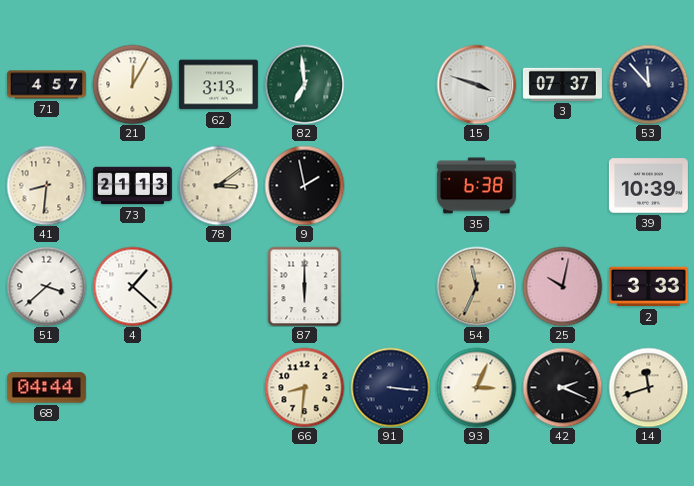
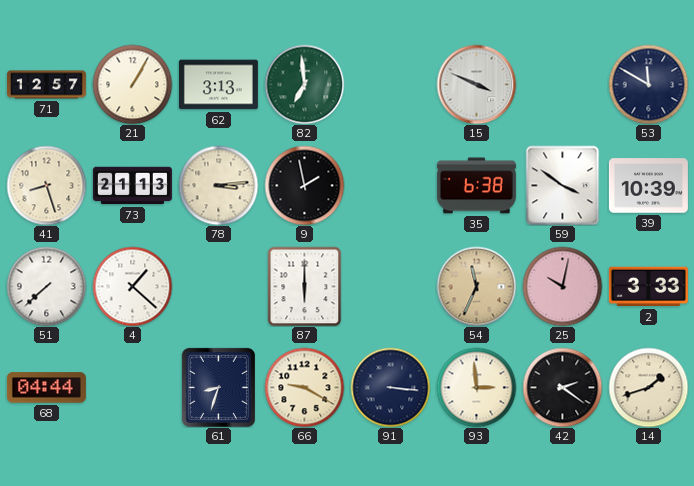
71: 4:57 -> 12:57 (46, 85)
21: 12:05 -> 1:05 (132, 84)
15: 3:48 -> 3:49 (476, 84)
3: 07:37 -> none (562, 84)
53: 11:53 -> 11:50 (648, 84)
41: 8:31 -> 8:27 (46, 185)
78: 3:09 -> 3:14 (218, 185)
59: none -> 3:51 (563, 185)
51: 3:38 -> 7:38 (46, 286)
61: none -> 8:33 (218, 387)
66: 8:31 -> 9:20 (304, 387)
93: 3:04 -> 2:59 (476, 387)
42: 2:19 -> 2:21 (562, 387)
14: 11:42 -> 1:42 (648, 387)
